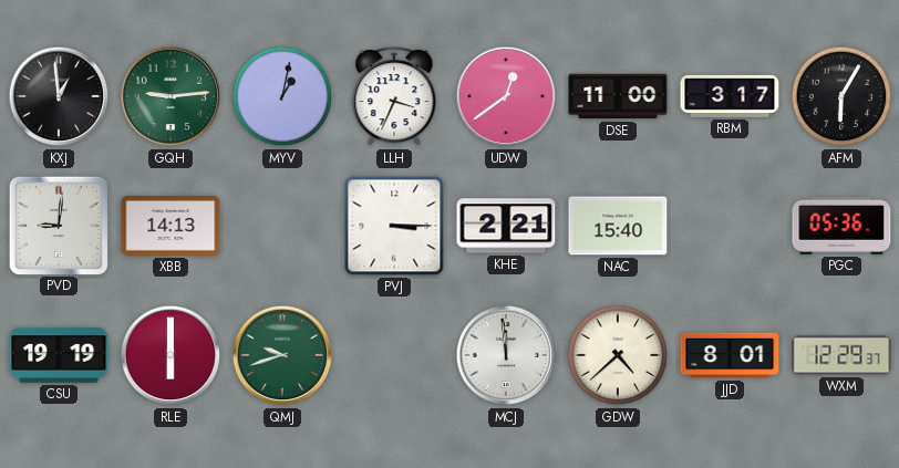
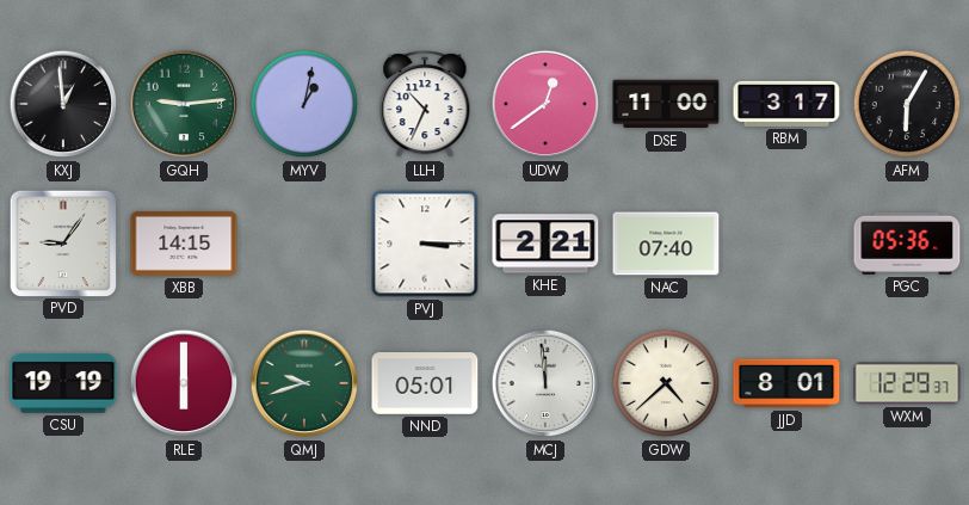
LLH: 3:34 -> 10:34 (425, 105)
PVD: 9:01 -> 9:06 (62, 242)
XBB: 14:13 -> 14:15 (184, 244)
NAC: 15:40 -> 07:40 (666, 244)
NND: none -> 05:01 (425, 383)
